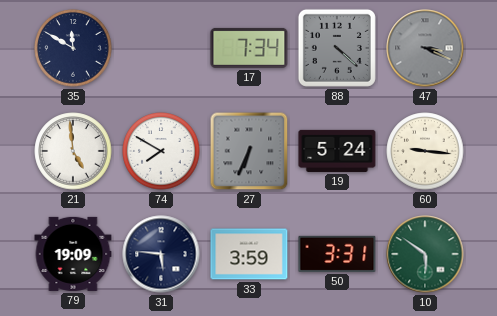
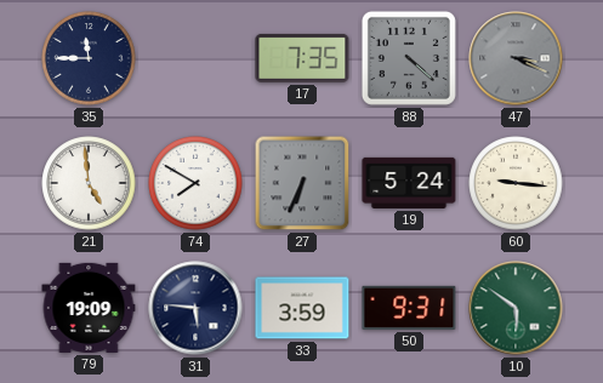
35: 11:50 -> 11:45 (89, 58)
17: 7:34 -> 7:35 (302, 58)
50: 3:31 -> 9:31 (409, 308)
